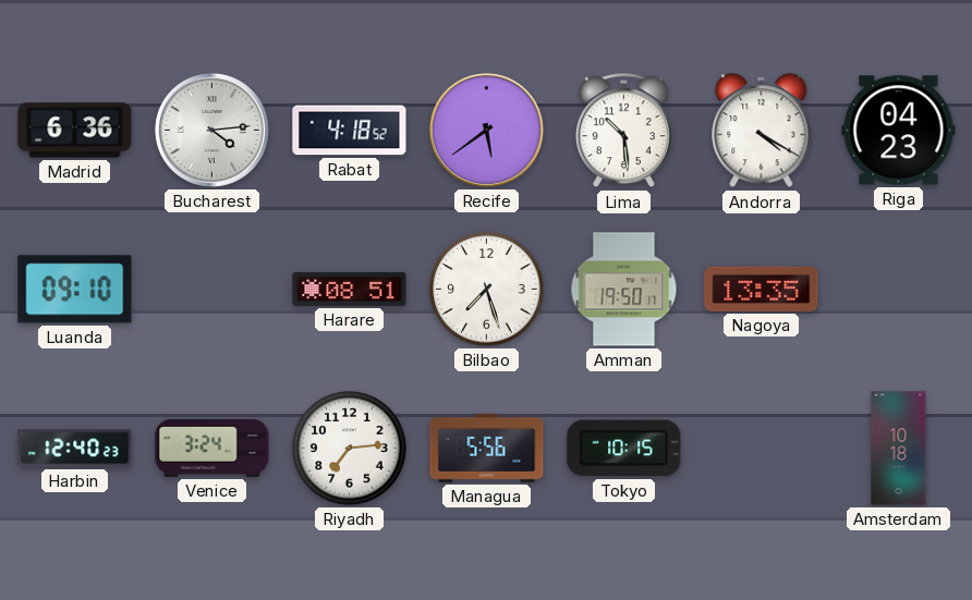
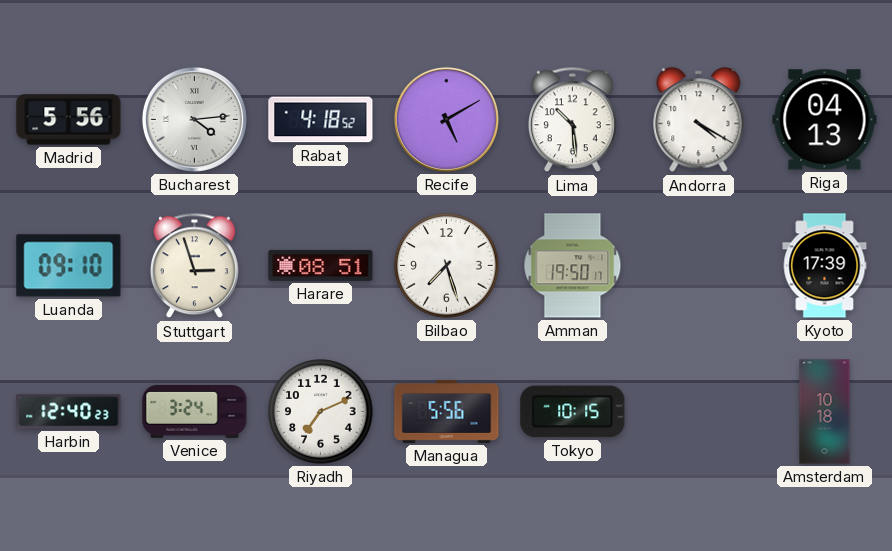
Madrid: 6:36 -> 5:56 (69, 120)
Recife: 5:39 -> 5:10 (446, 119)
Riga: 04:23 -> 04:13 (825, 120)
Stuttgart: none -> 2:57 (195, 266)
Nagoya: 13:35 -> none (762, 289)
Kyoto: none -> 17:39 (825, 266)
Riyadh: 7:14 -> 7:11 (321, 412)
